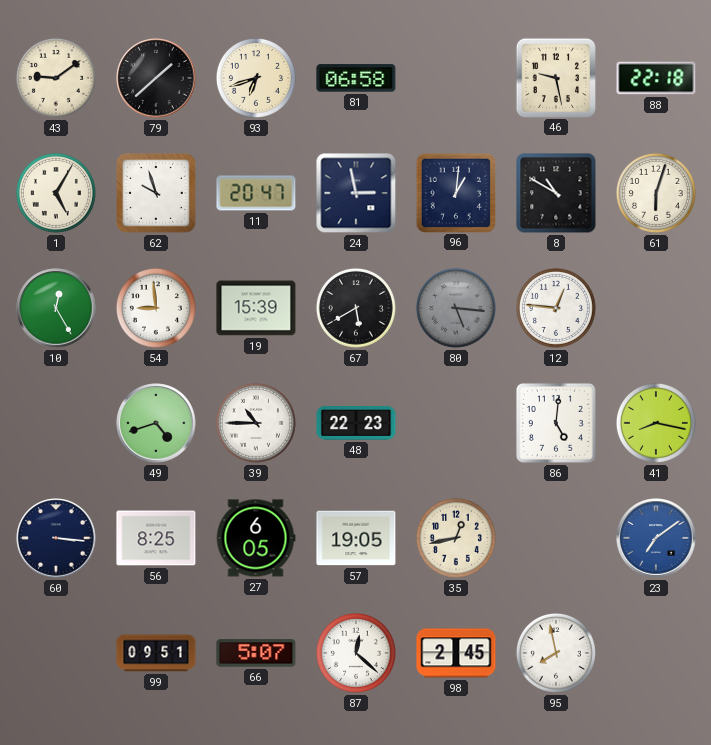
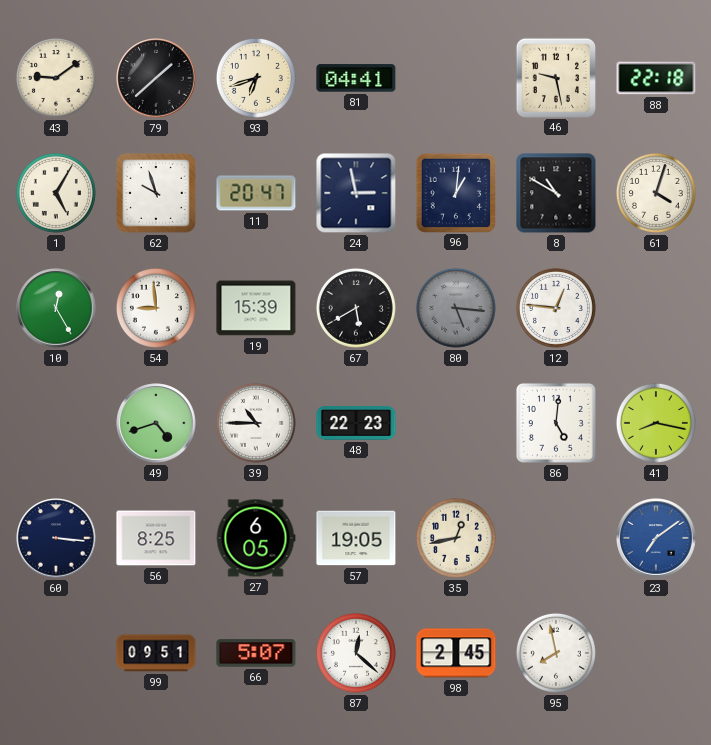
81: 06:58 -> 04:41 (356, 78)
61: 6:03 -> 4:03 (656, 193)
